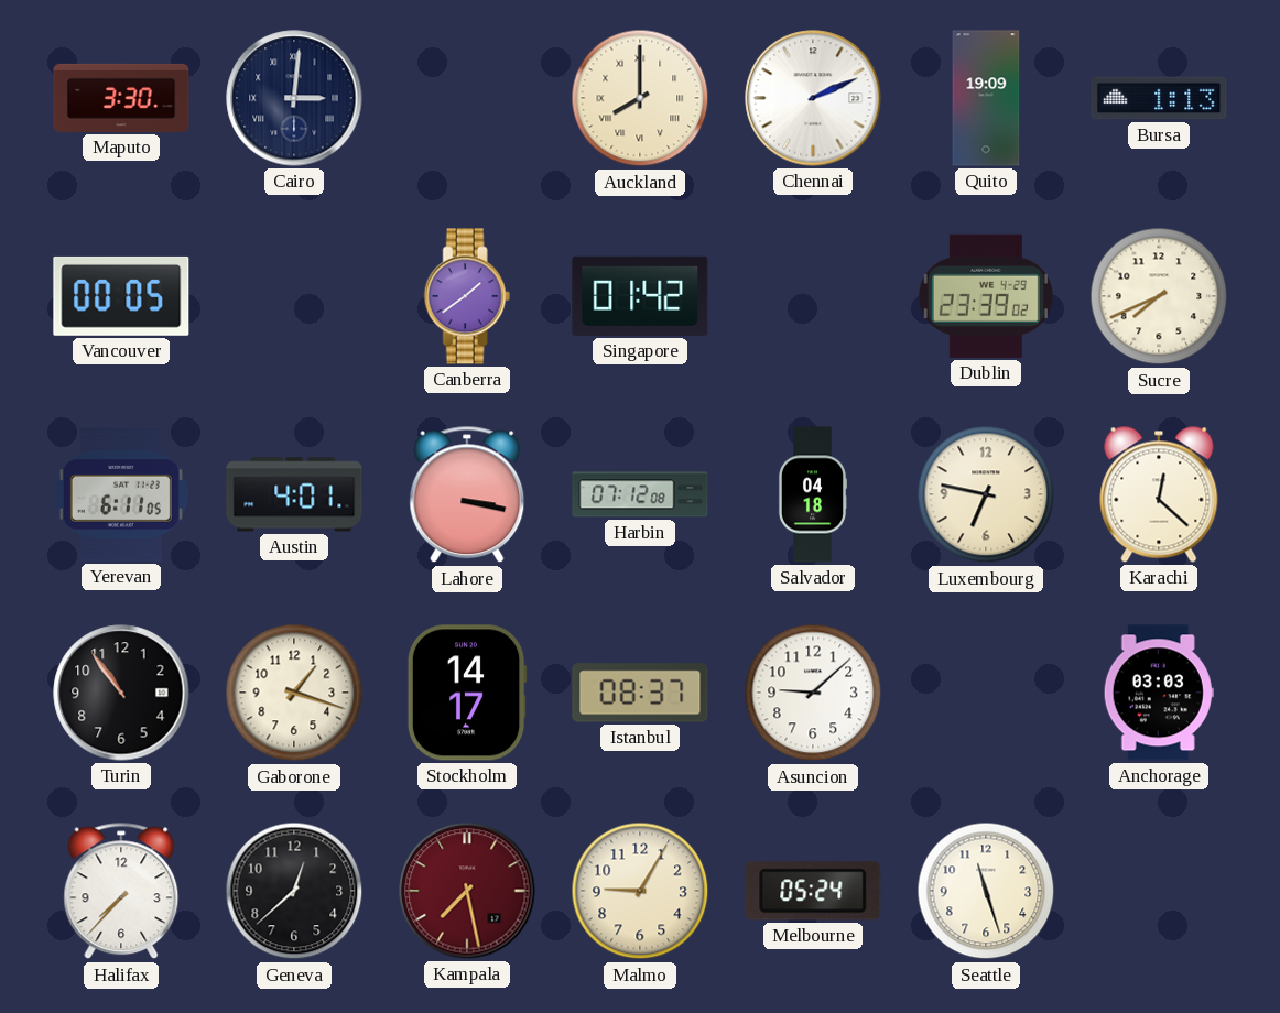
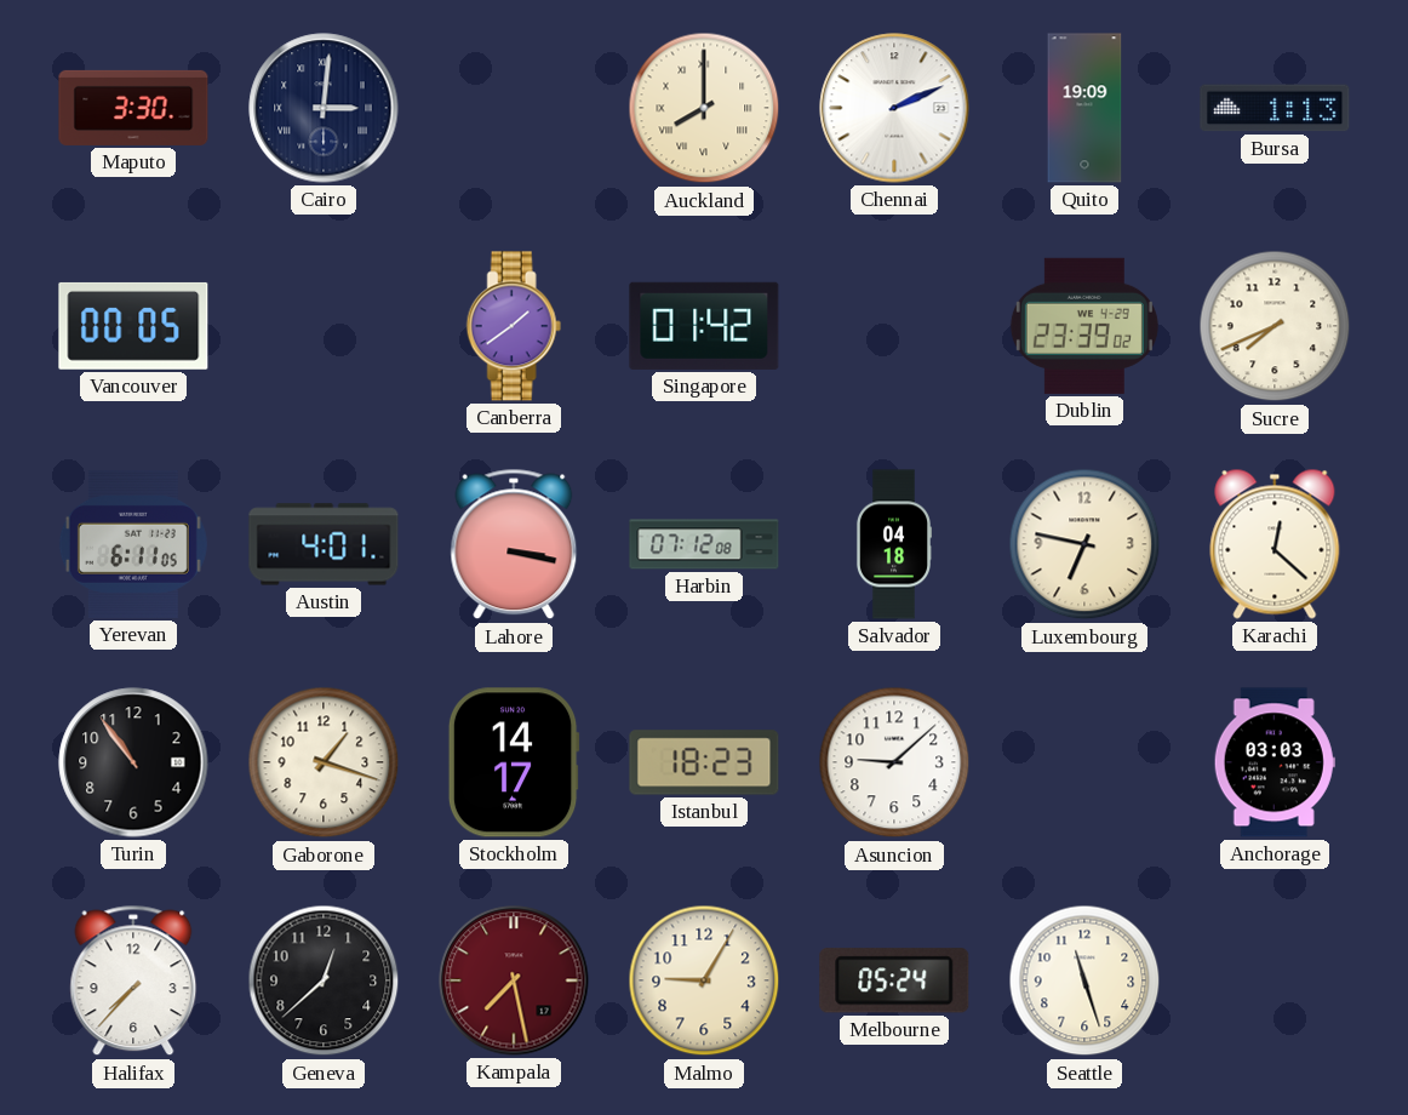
Istanbul: 08:37 -> 18:23 (704, 762)
